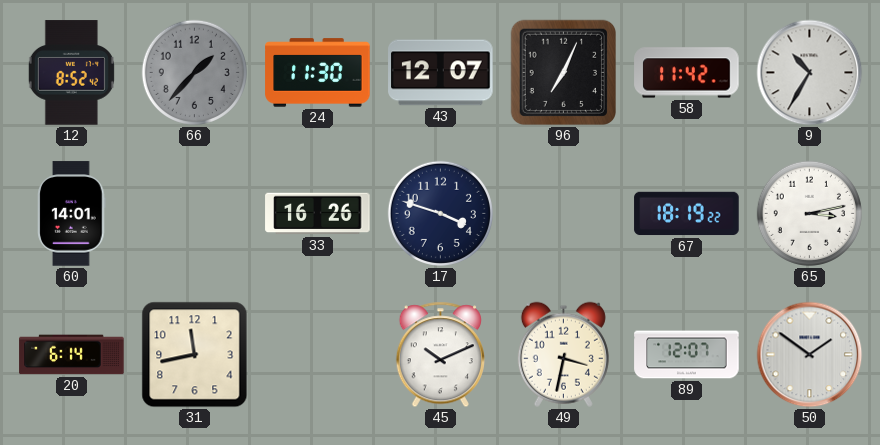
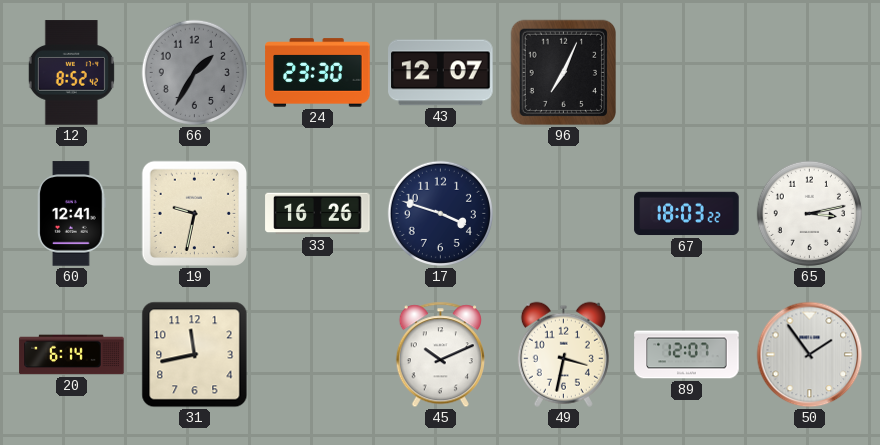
66: 1:37 -> 1:35 (194, 72)
24: 11:30 -> 23:30 (318, 73)
58: 11:42 -> none (687, 73)
9: 10:35 -> none (810, 73)
60: 14:01 -> 12:41 (72, 214)
19: none -> 9:32 (195, 214)
67: 18:19 -> 18:03 (687, 214)
50: 1:51 -> 1:54 (810, 355)
